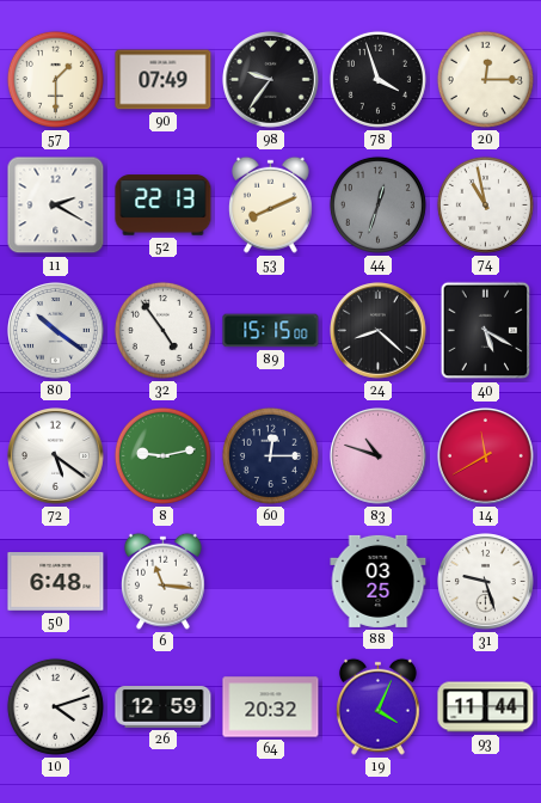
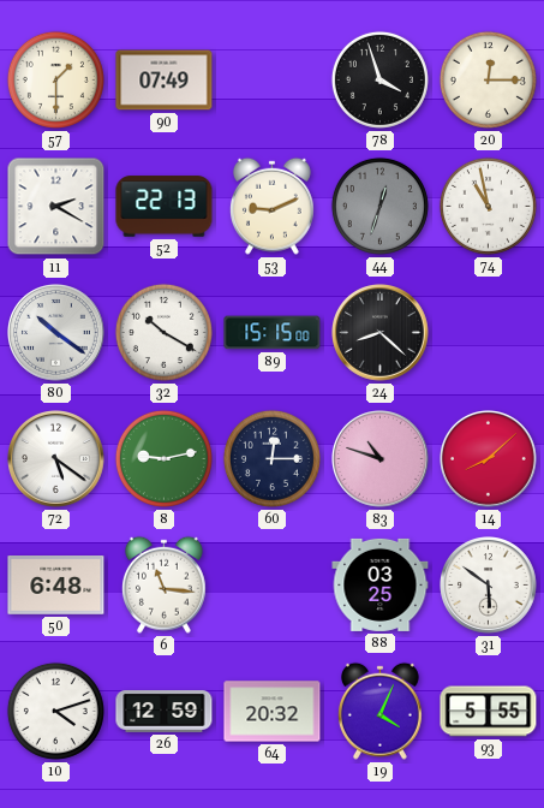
98: 9:36 -> none (271, 80)
53: 8:11 -> 9:11 (271, 206)
32: 4:54 -> 10:20 (163, 332)
40: 5:20 -> none (486, 331)
14: 11:40 -> 8:08 (489, 459)
31: 9:27 -> 5:51 (489, 586)
93: 11:44 -> 5:55 (489, 712)
